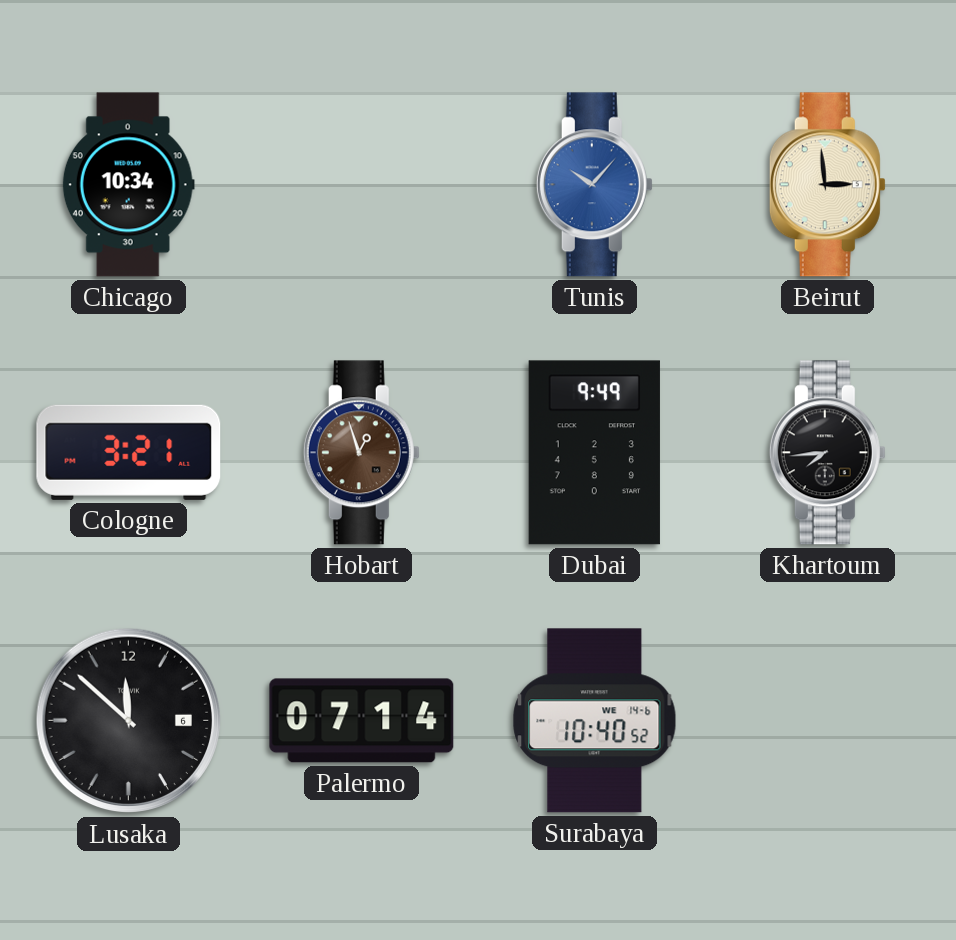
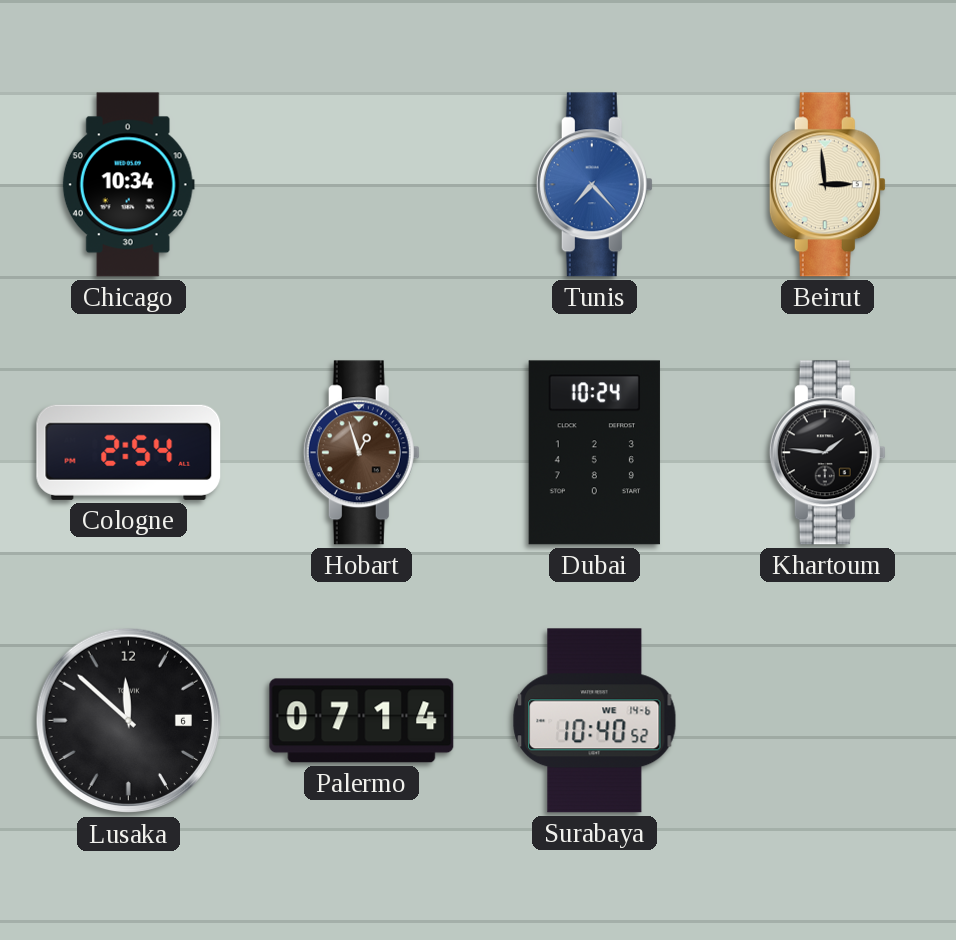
Tunis: 10:07 -> 7:23 (594, 185)
Cologne: 3:21 -> 2:54 (129, 452)
Dubai: 9:49 -> 10:24 (594, 453)
Khartoum: 7:44 -> 1:46 (827, 453)
